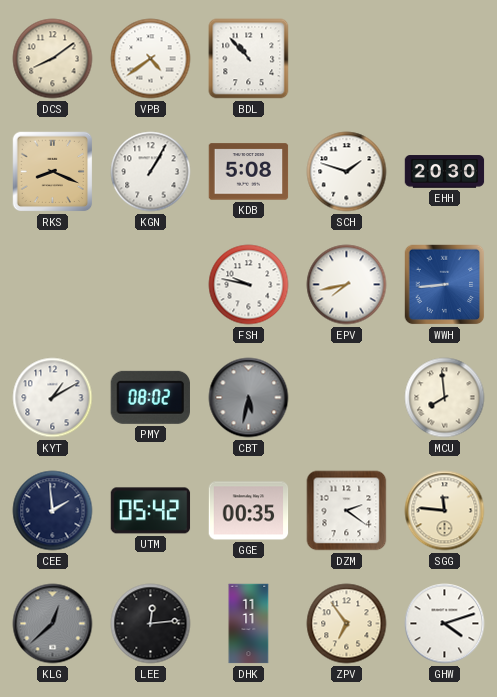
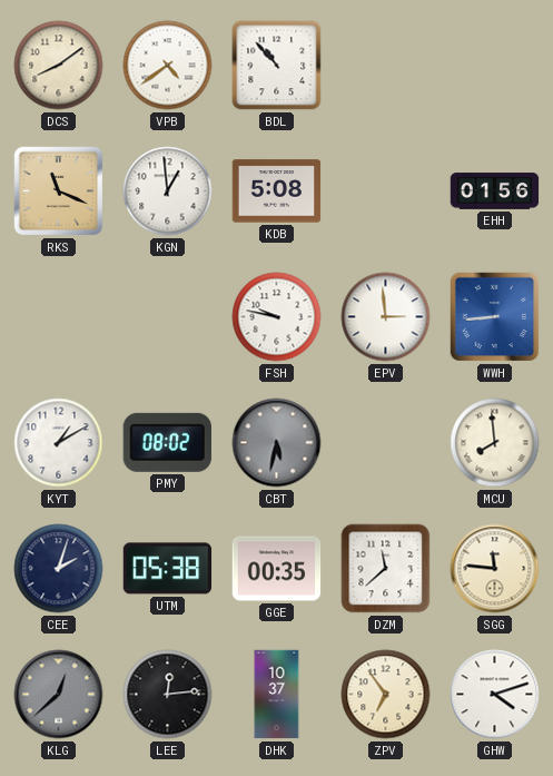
RKS: 8:19 -> 11:19 (59, 191)
KGN: 1:05 -> 12:59 (168, 191)
SCH: 1:48 -> none (347, 172)
EHH: 20:30 -> 01:56 (495, 191)
EPV: 7:43 -> 2:59 (386, 317)
CEE: 1:59 -> 2:03 (59, 569)
UTM: 05:42 -> 05:38 (168, 569)
DZM: 2:21 -> 11:38 (386, 569)
DHK: 11:11 -> 10:37 (277, 695)
